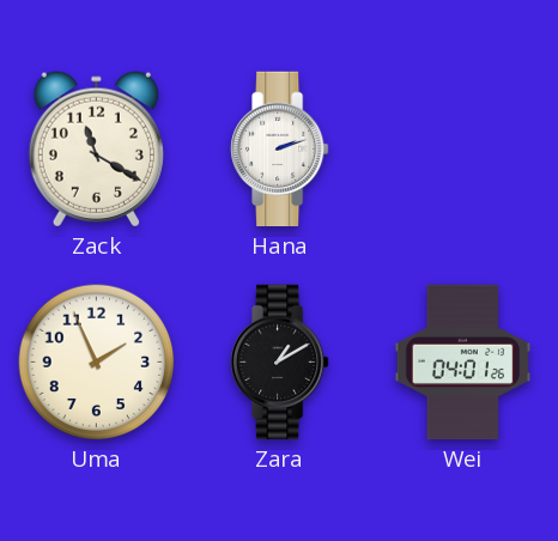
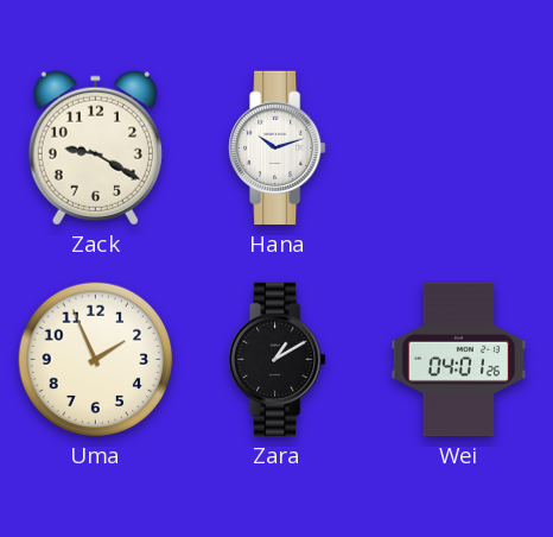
Zack: 11:20 -> 9:20 (95, 149)
Hana: 2:12 -> 10:12 (278, 149)
